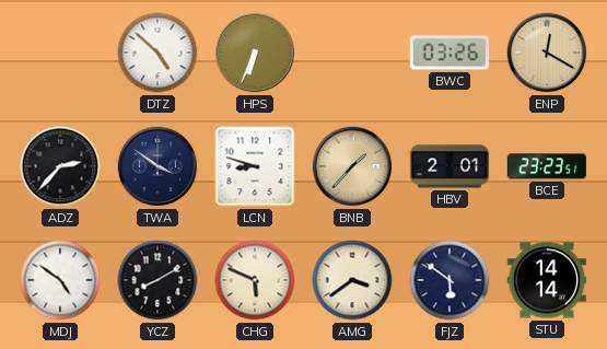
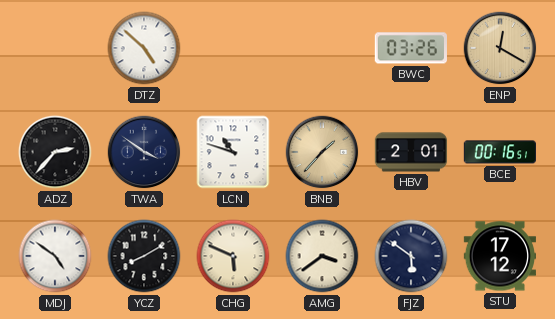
HPS: 6:34 -> none (255, 53)
LCN: 8:48 -> 10:48 (233, 152)
BCE: 23:23 -> 00:16 (500, 152)
STU: 14:14 -> 17:12 (499, 256)
